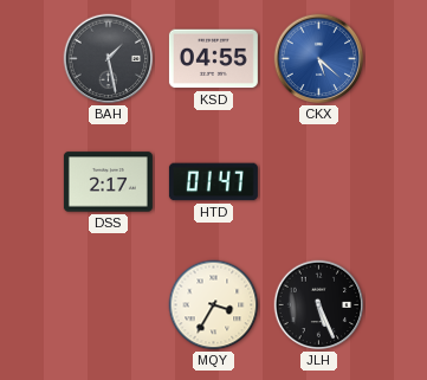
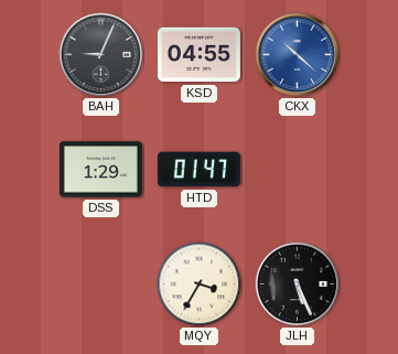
BAH: 1:28 -> 9:04 (101, 55)
CKX: 5:22 -> 10:22 (298, 55)
DSS: 2:17 -> 1:29 (100, 170)
